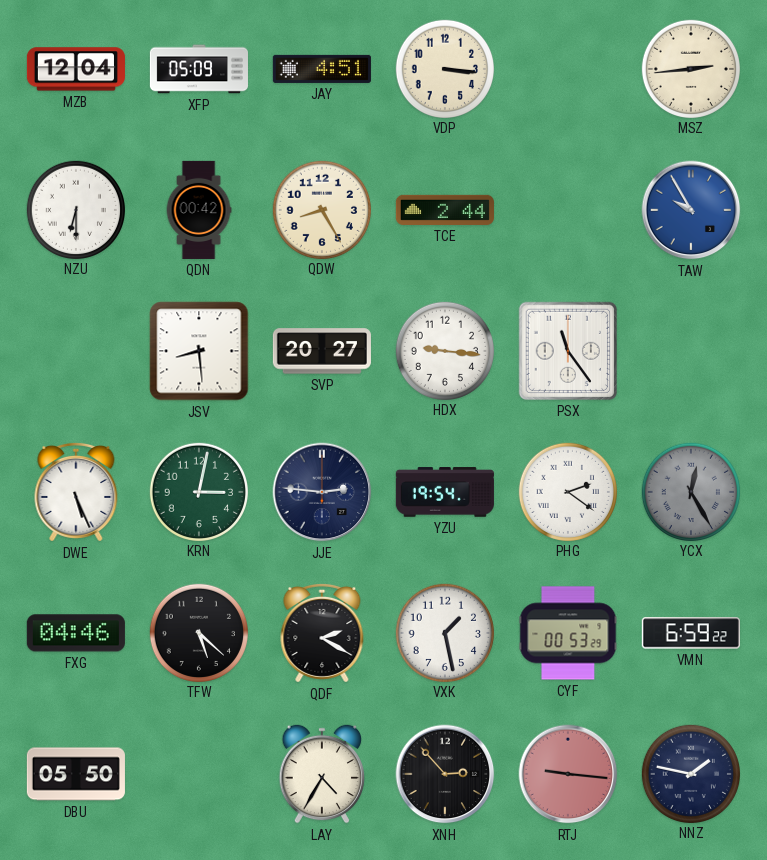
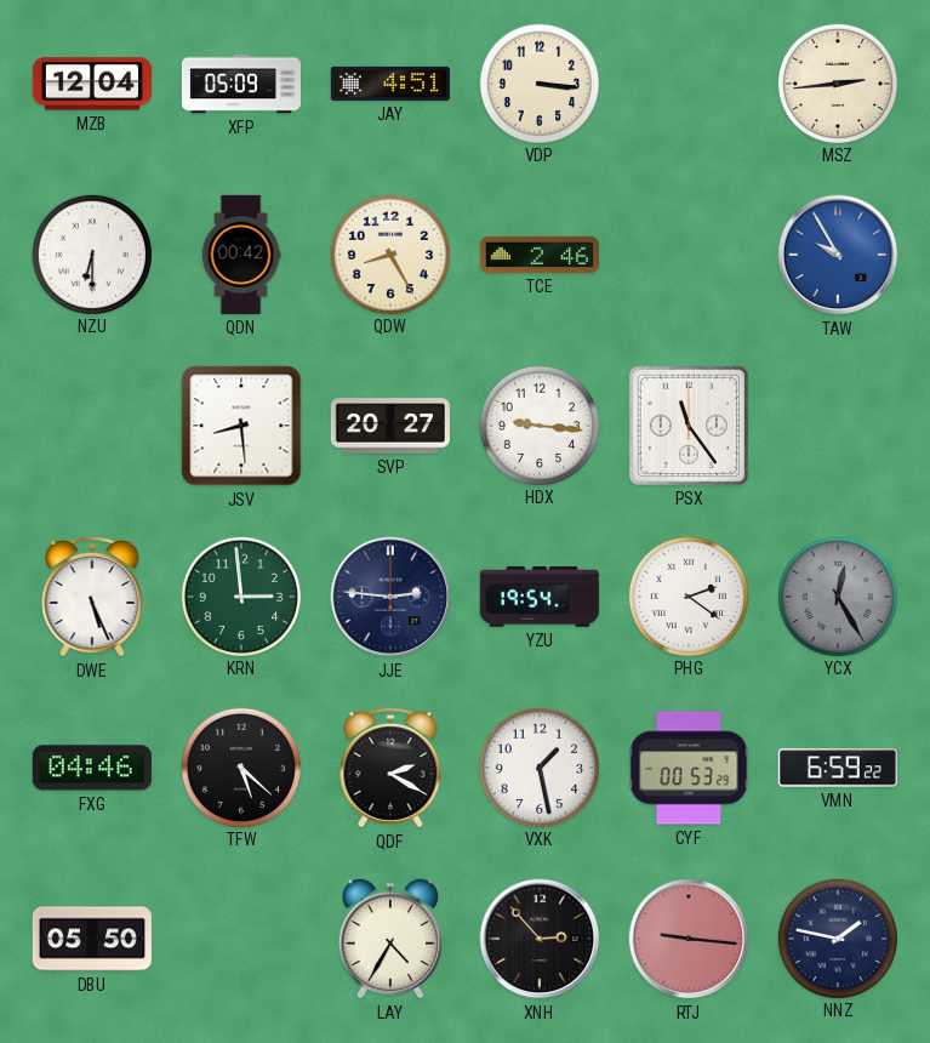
TCE: 2:44 -> 2:46 (540, 255)
KRN: 3:02 -> 2:59 (240, 595)
